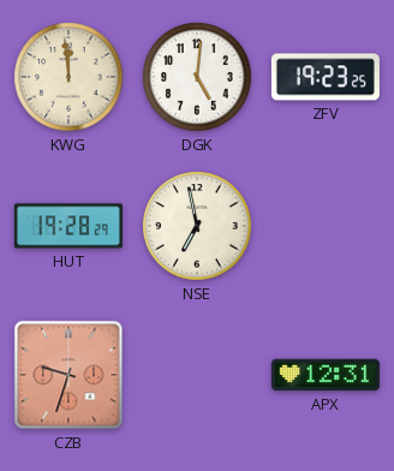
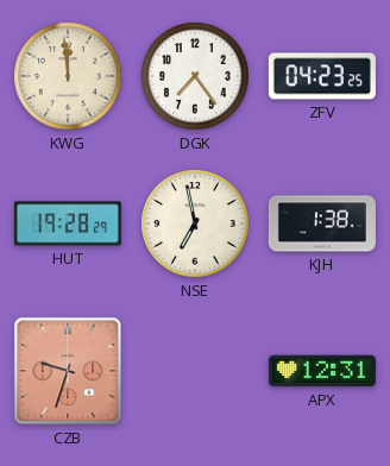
DGK: 5:01 -> 7:24 (195, 76)
ZFV: 19:23 -> 04:23 (322, 76)
KJH: none -> 1:38 (322, 223)
